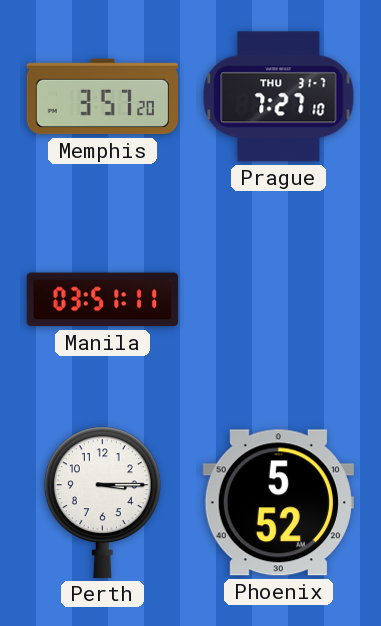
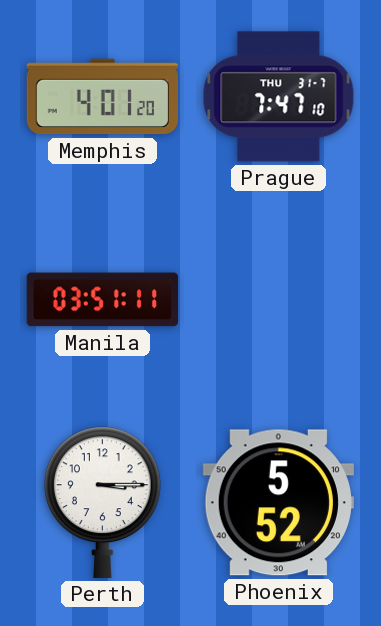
Memphis: 3:57 -> 4:01 (102, 97)
Prague: 7:27 -> 7:47 (279, 97)
